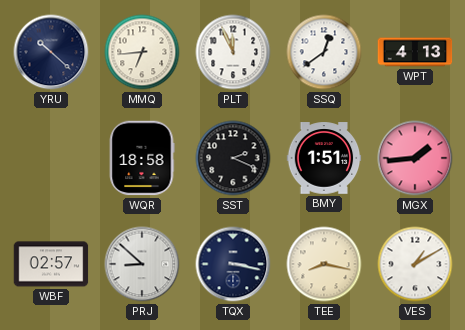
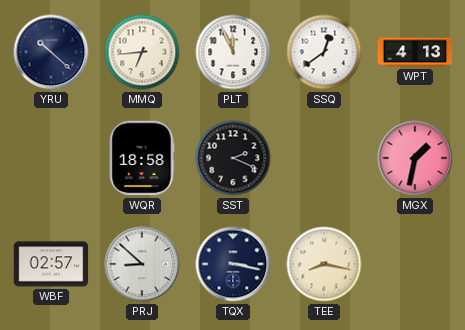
BMY: 1:51 -> none (324, 158)
MGX: 1:44 -> 1:32 (415, 158)
VES: 1:10 -> none (415, 264)
